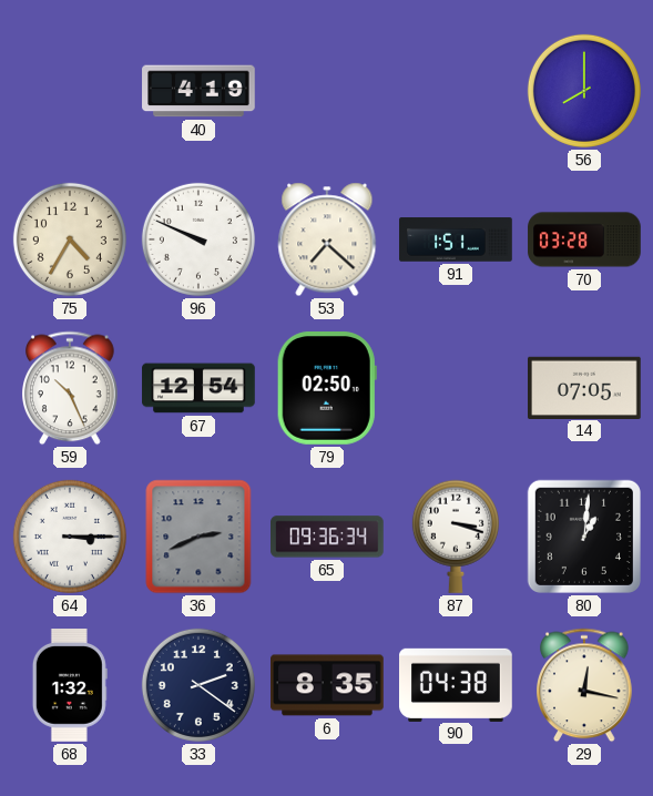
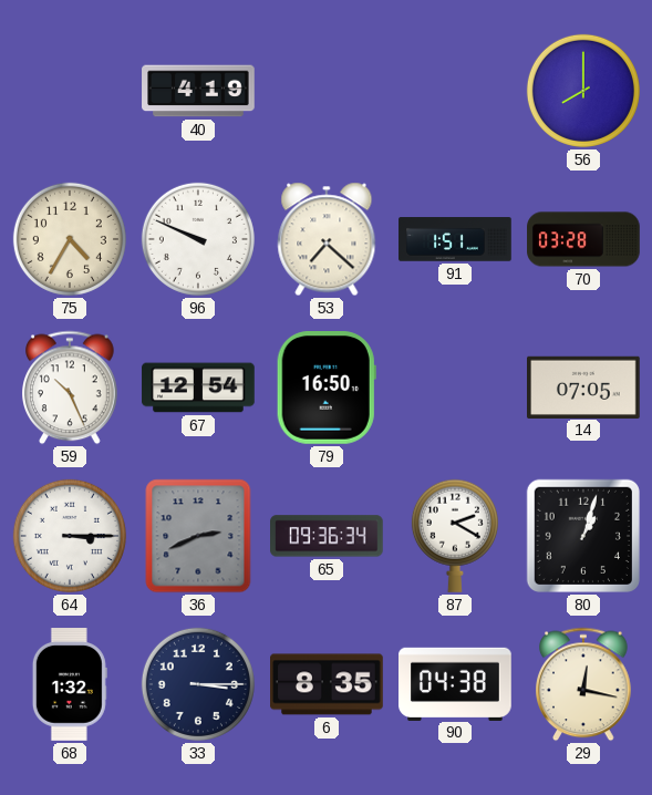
79: 02:50 -> 16:50 (327, 389)
87: 3:18 -> 2:20 (455, 536)
80: 1:01 -> 1:03 (583, 536)
33: 2:21 -> 3:15 (198, 684)
